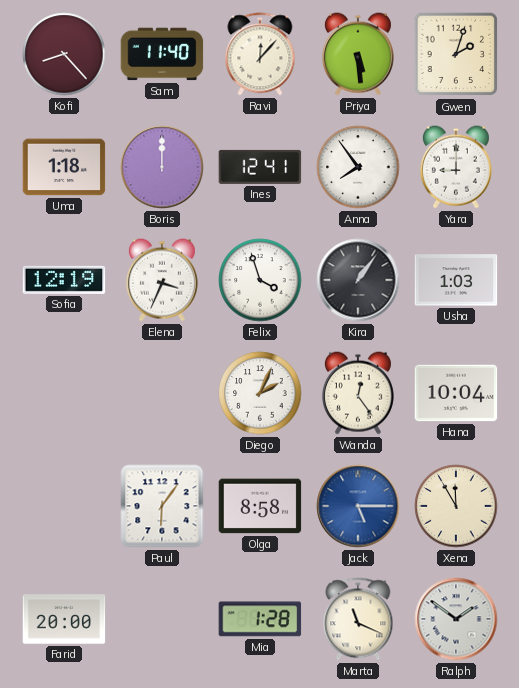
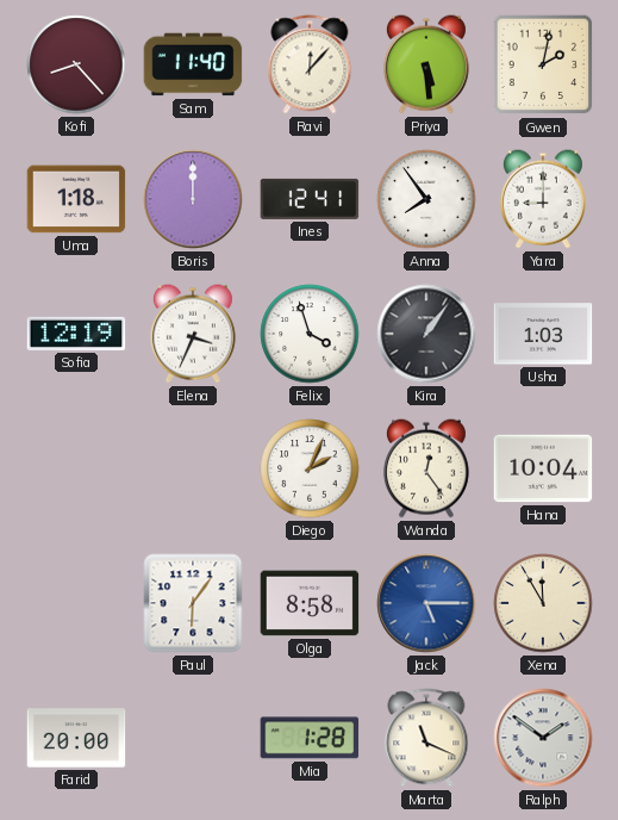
Gwen: 2:03 -> 2:02 (543, 64)
